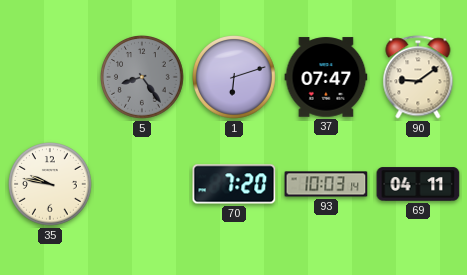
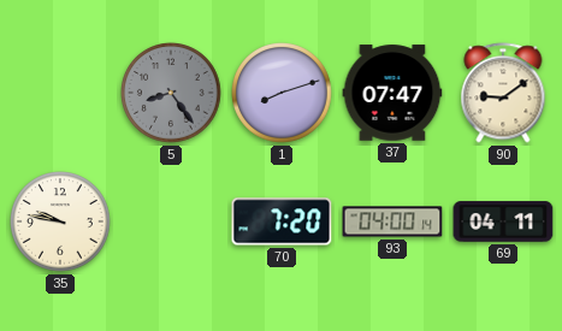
1: 6:12 -> 8:12 (283, 94)
93: 10:03 -> 04:00 (392, 221)
